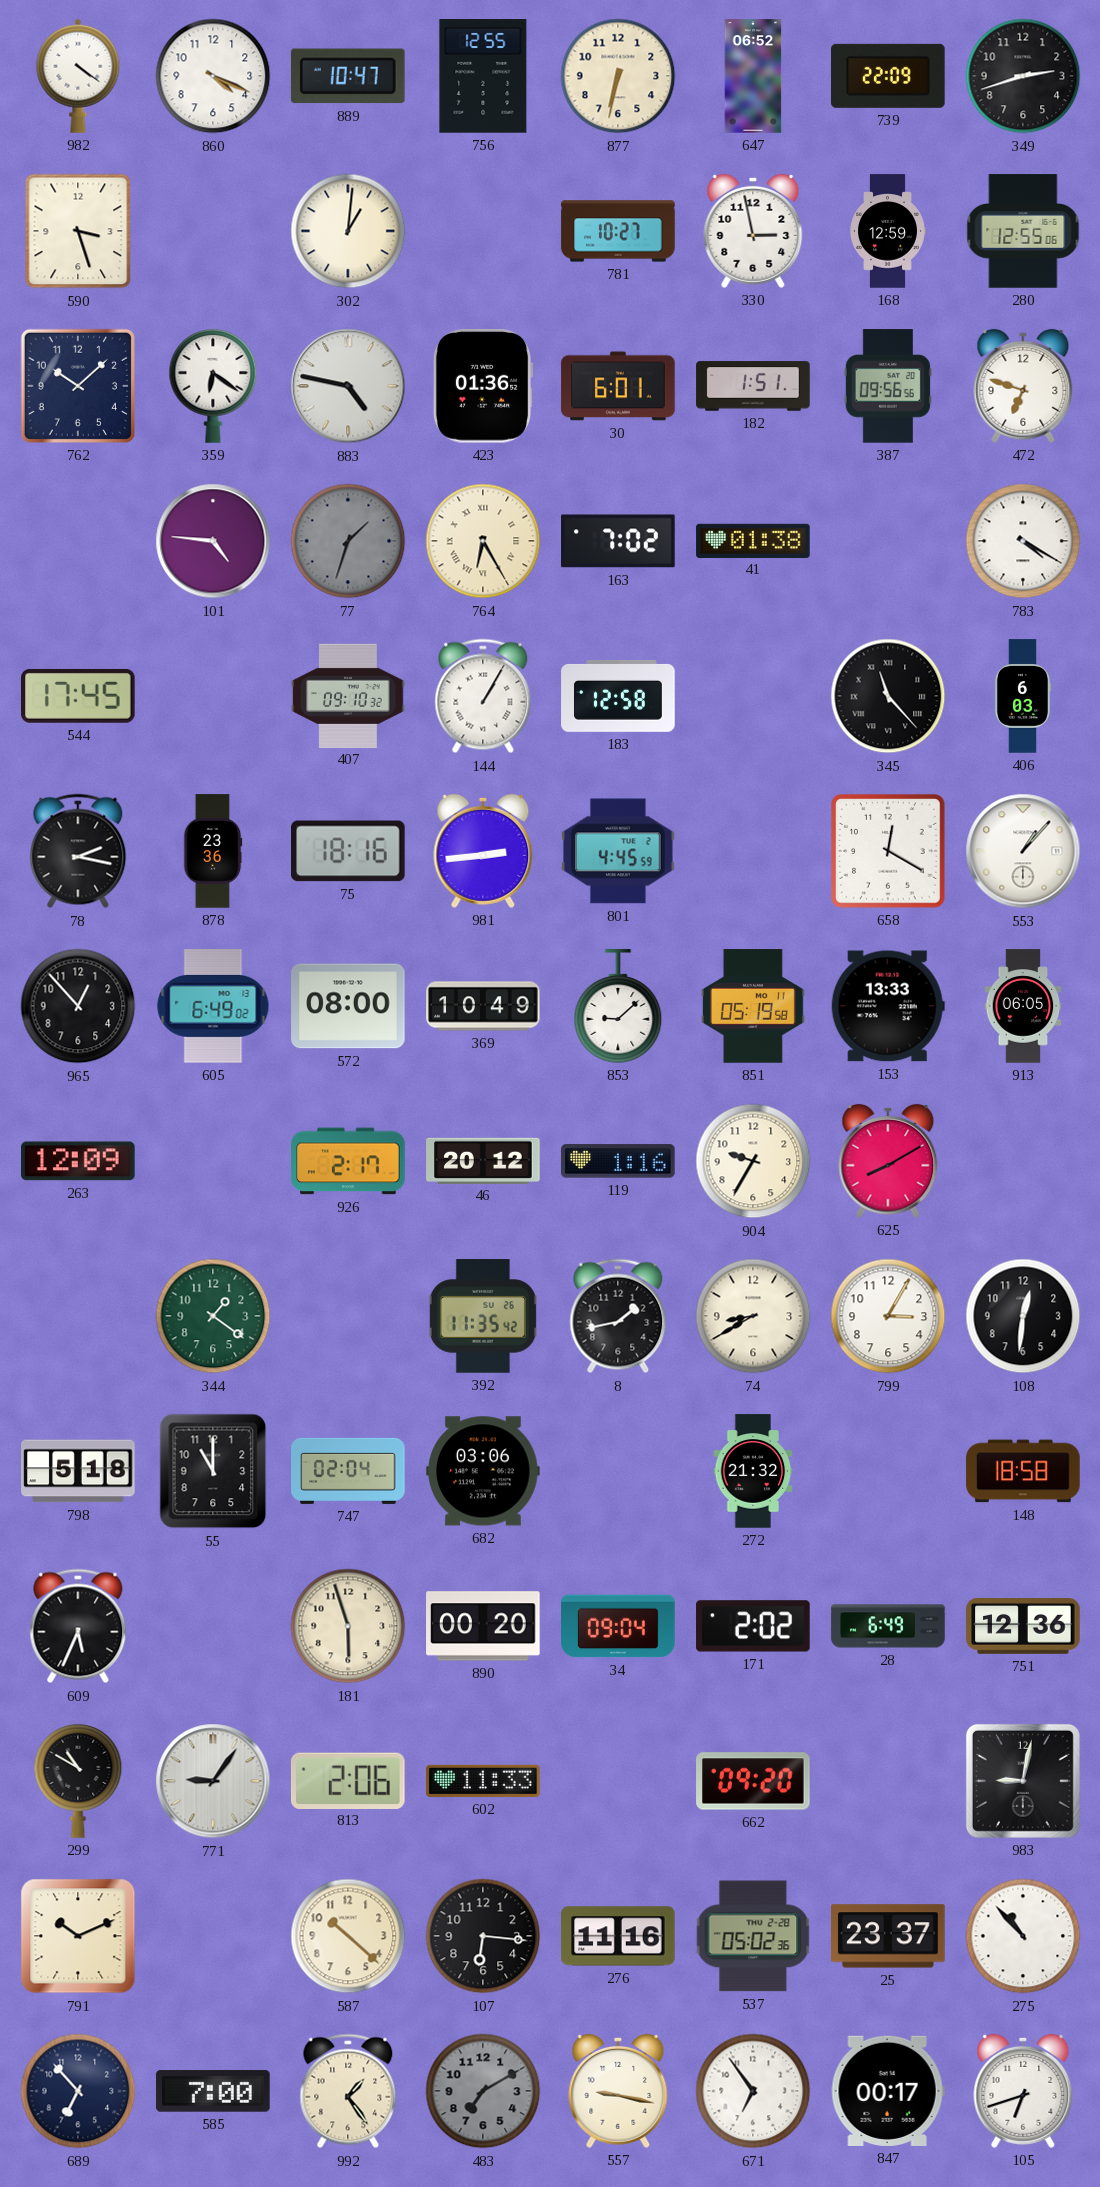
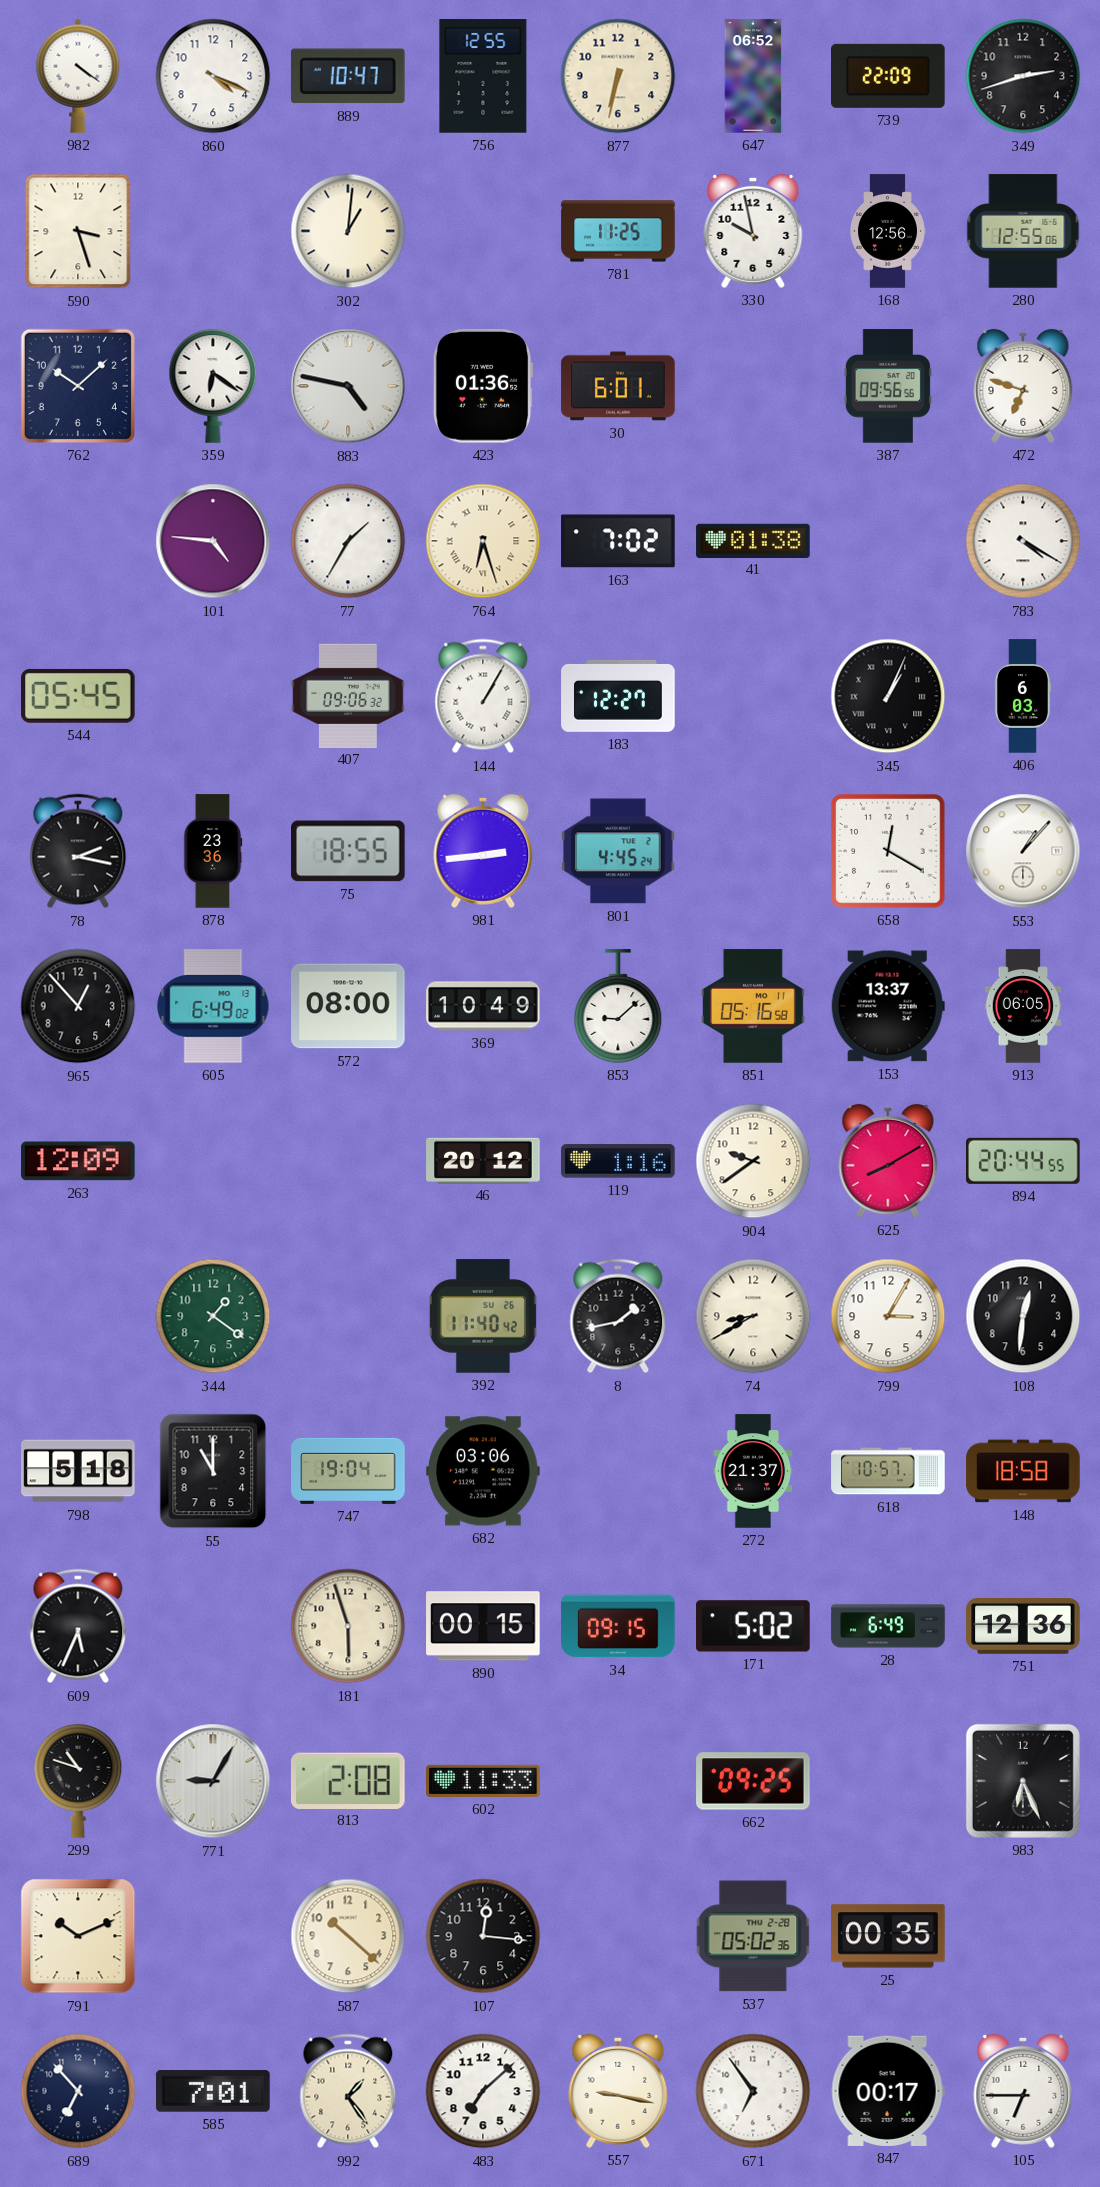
781: 10:27 -> 11:25 (618, 231)
330: 2:58 -> 9:58 (753, 231)
168: 12:59 -> 12:56 (888, 231)
182: 1:51 -> none (753, 386)
77: 1:33 -> 1:35 (348, 541)
77 dial: grey -> white (348, 541)
764: 6:25 -> 6:27 (483, 541)
544: 17:45 -> 05:45 (79, 696)
407: 09:10 -> 09:06 (348, 695)
183: 12:58 -> 12:27 (618, 696)
345: 11:23 -> 1:04 (888, 696)
75: 18:16 -> 18:55 (348, 851)
801: 4:45:59 -> 4:45:24 (618, 851)
851: 05:19 -> 05:16 (754, 1006)
153: 13:33 -> 13:37 (888, 1006)
926: 2:17 -> none (348, 1161)
904: 9:35 -> 9:39 (753, 1161)
894: none -> 20:44 (1023, 1161)
392: 11:35 -> 11:40 (483, 1316)
747: 02:04 -> 19:04 (348, 1471)
272: 21:32 -> 21:37 (753, 1471)
618: none -> 10:57 (888, 1471)
890: 00:20 -> 00:15 (483, 1626)
34: 09:04 -> 09:15 (618, 1626)
171: 2:02 -> 5:02 (753, 1626)
299: 10:50 -> 10:48 (78, 1781)
771: 9:06 -> 9:05 (213, 1781)
813: 2:06 -> 2:08 (348, 1780)
662: 09:20 -> 09:25 (753, 1781)
983: 9:02 -> 6:26 (1023, 1781)
107: 6:16 -> 12:16 (483, 1936)
276: 11:16 -> none (618, 1936)
25: 23:37 -> 00:35 (888, 1936)
275: 10:53 -> none (1023, 1936)
585: 7:00 -> 7:01 (213, 2091)
483: 7:10 -> 7:08 (483, 2091)
483 dial: grey -> white (483, 2091)
105: 6:42 -> 6:45 (1023, 2091)
